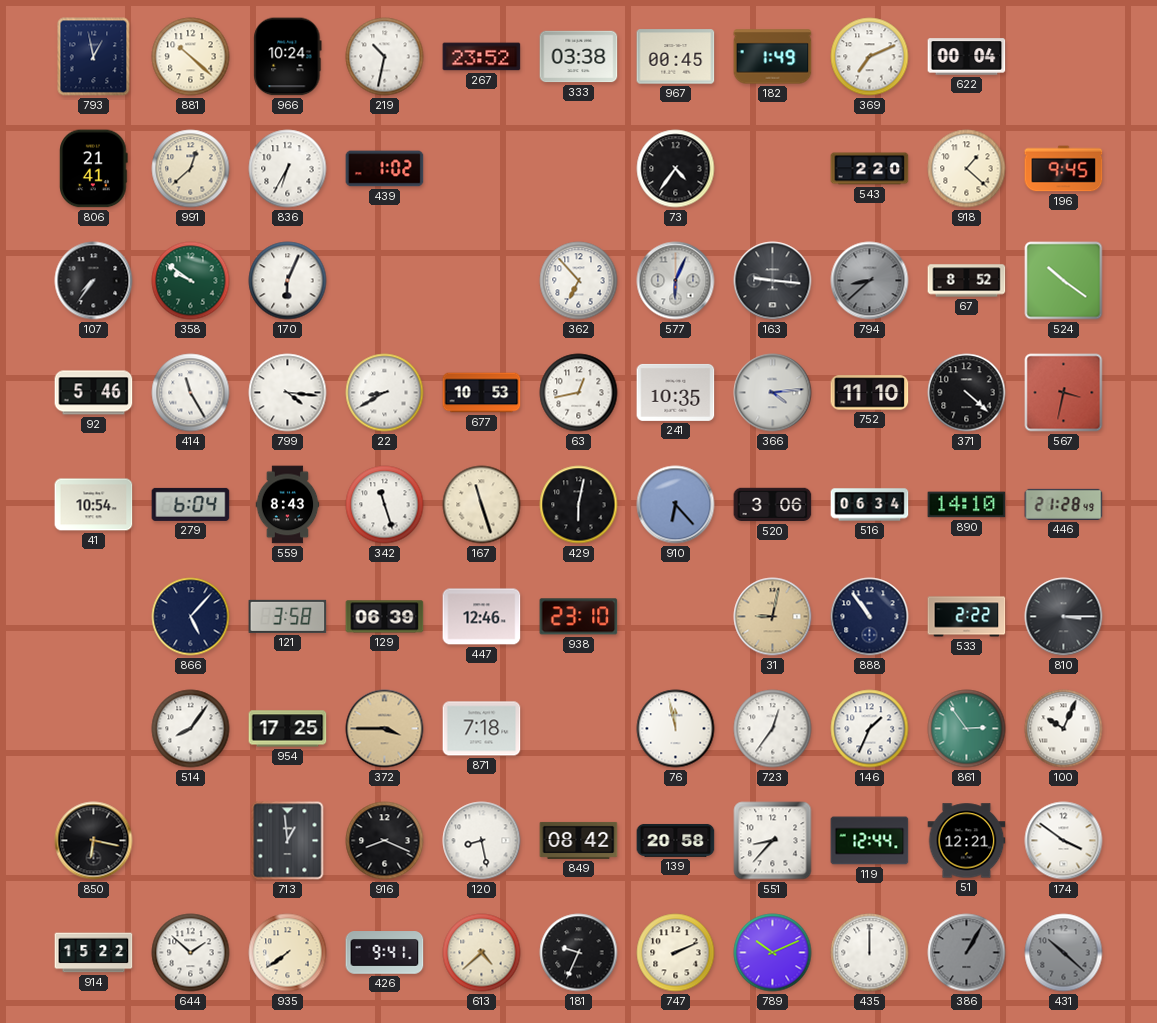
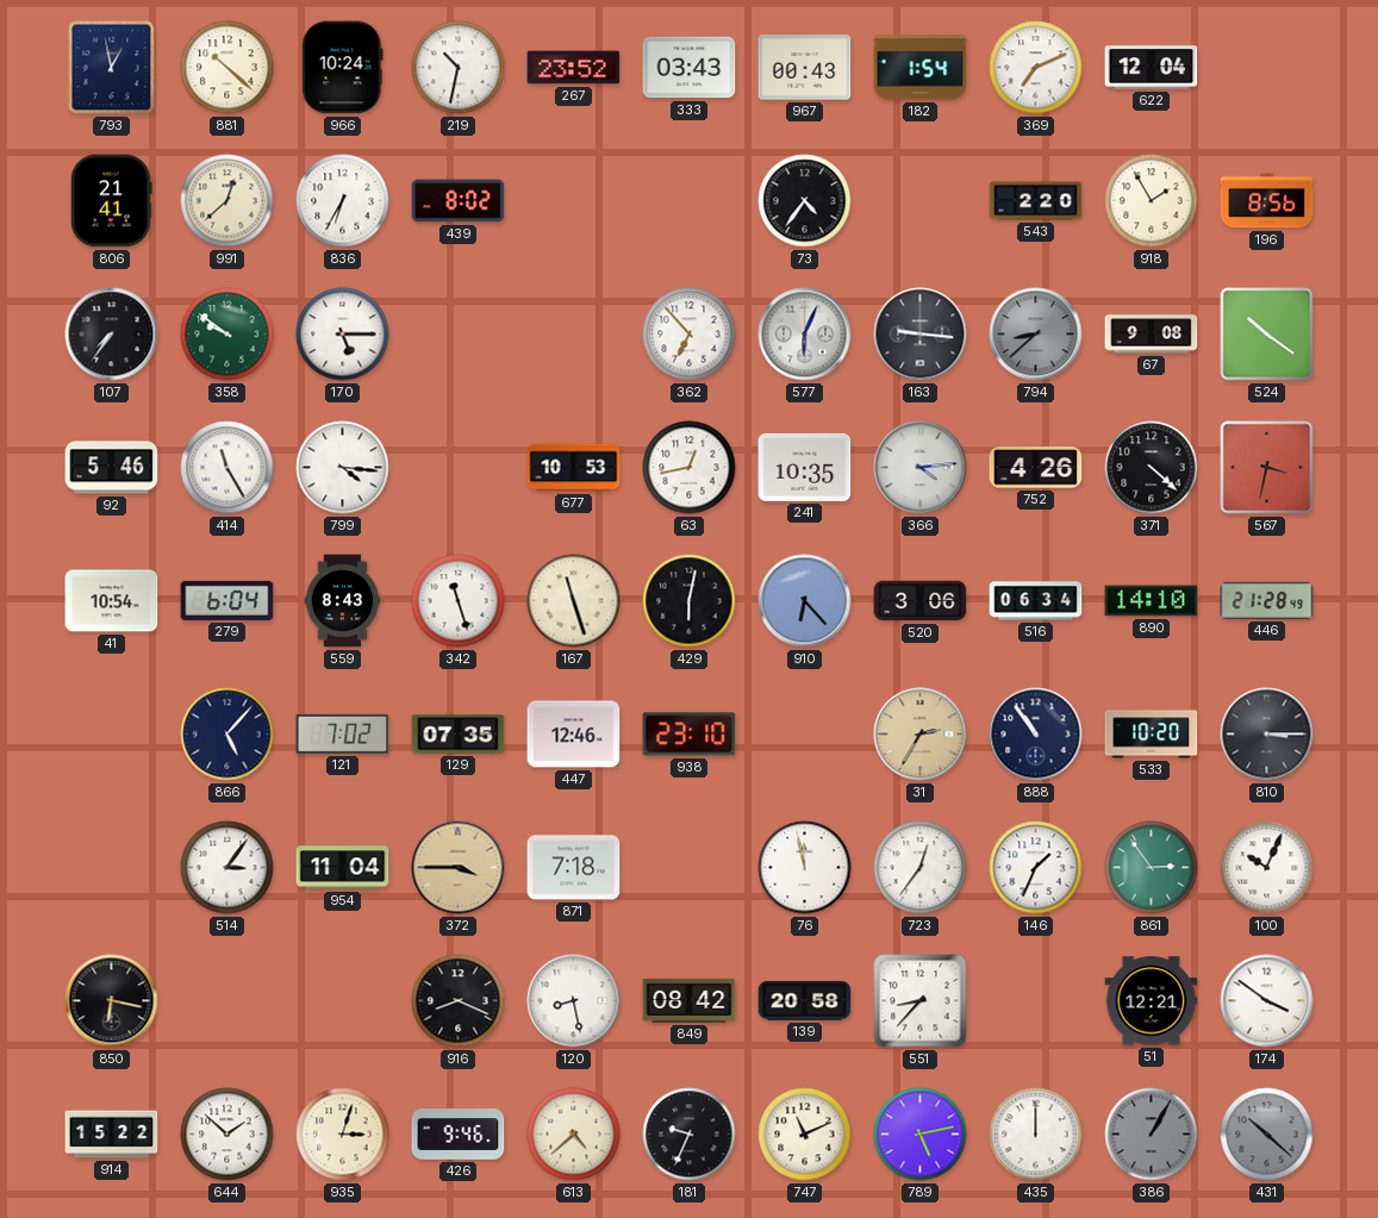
333: 03:38 -> 03:43 (690, 68)
967: 00:45 -> 00:43 (805, 68)
182: 1:49 -> 1:54 (921, 68)
622: 00:04 -> 12:04 (1152, 68)
439: 1:02 -> 8:02 (459, 201)
918: 1:22 -> 1:55 (1152, 201)
196: 9:45 -> 8:56 (1267, 201)
170: 6:04 -> 5:15 (343, 335)
67: 8:52 -> 9:08 (1152, 335)
22: 8:40 -> none (385, 393)
752: 11:10 -> 4:26 (1036, 468)
121: 3:58 -> 7:02 (343, 733)
129: 06:39 -> 07:35 (459, 735)
31: 9:02 -> 2:35 (921, 735)
533: 2:22 -> 10:20 (1152, 735)
514: 8:06 -> 3:06 (227, 868)
954: 17:25 -> 11:04 (343, 868)
713: 12:59 -> none (288, 841)
119: 12:44 -> none (870, 841)
935: 7:39 -> 3:03 (343, 1135)
426: 9:41 -> 9:46 (459, 1135)
747: 2:11 -> 11:11 (805, 1135)
789: 10:11 -> 5:13 (921, 1135)
